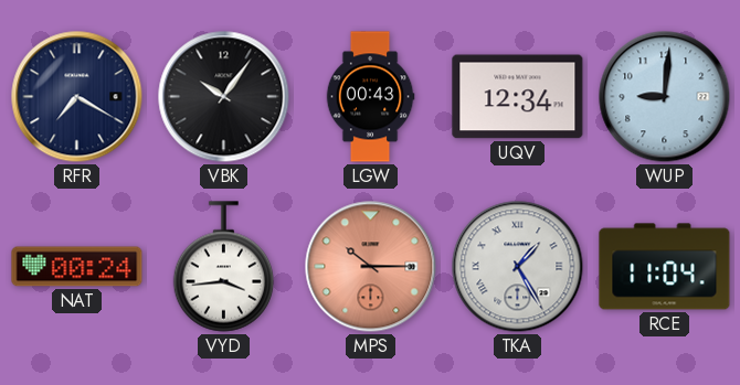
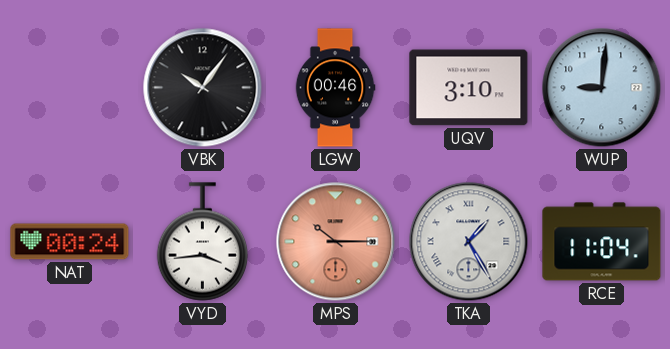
RFR: 7:20 -> none (77, 97)
LGW: 00:43 -> 00:46 (335, 88)
UQV: 12:34 -> 3:10 (469, 88)
